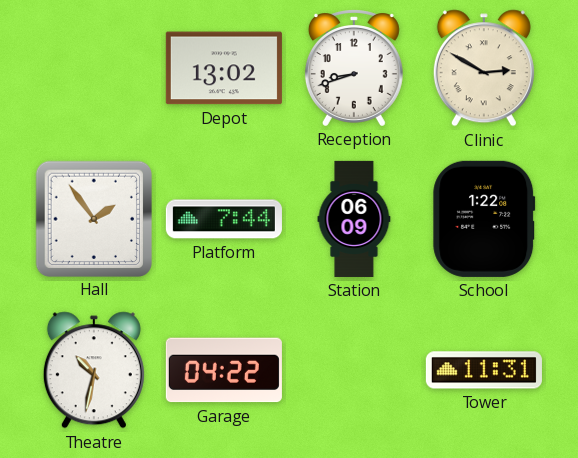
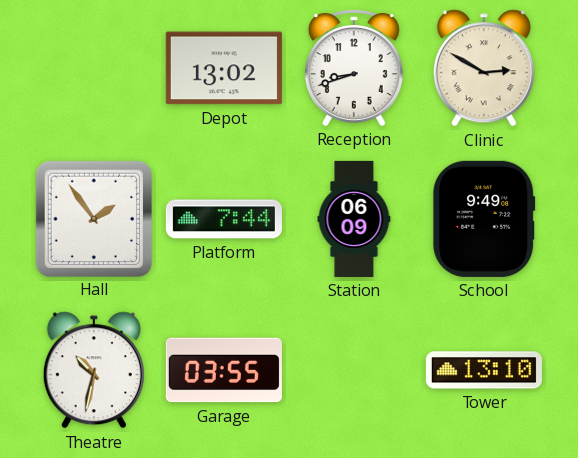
School: 1:22 -> 9:49 (484, 219)
Garage: 04:22 -> 03:55 (224, 370)
Tower: 11:31 -> 13:10 (484, 370)
